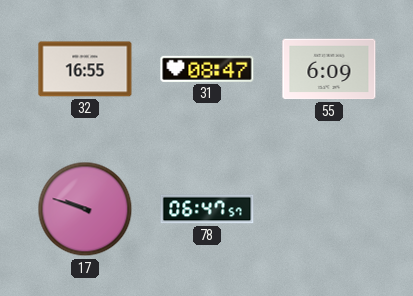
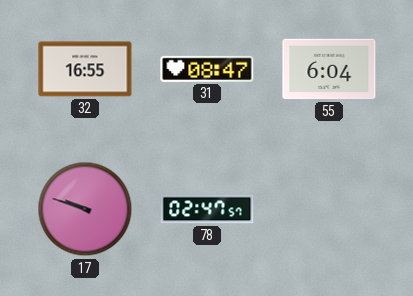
55: 6:09 -> 6:04 (329, 69)
78: 06:47 -> 02:47 (207, 209)
